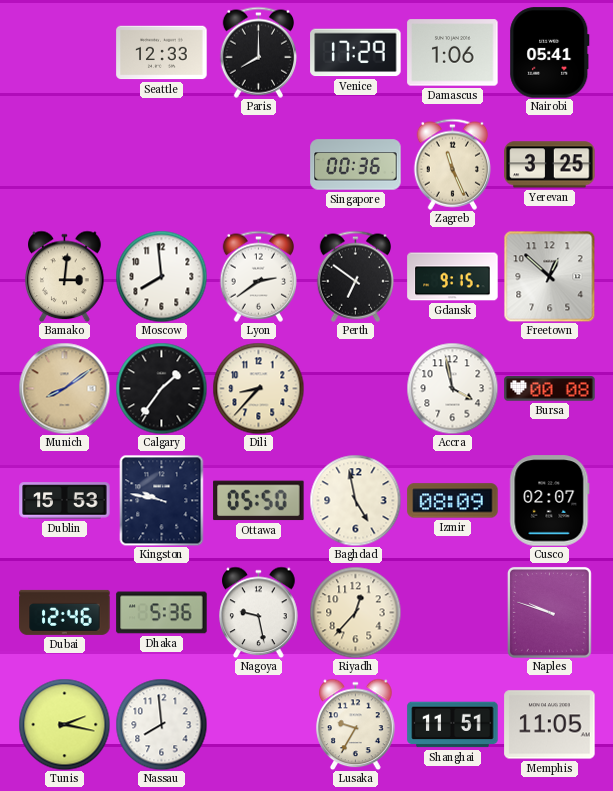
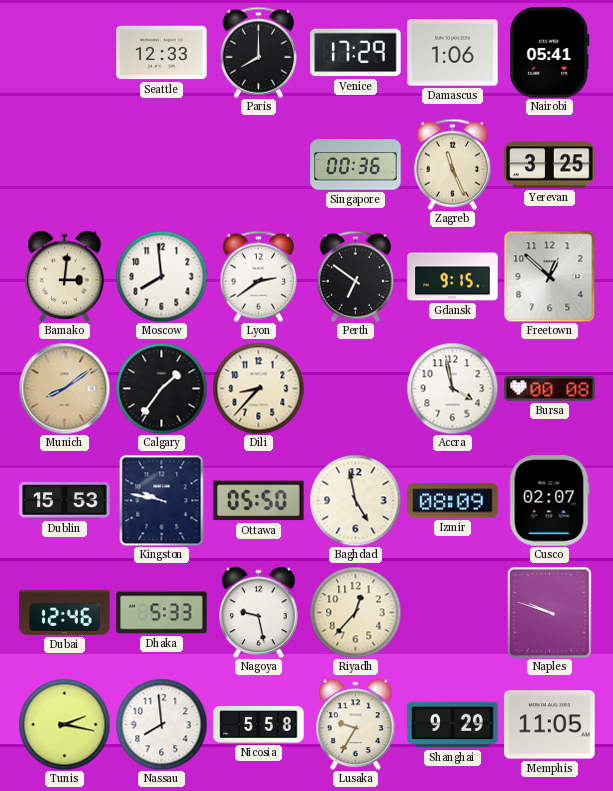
Dhaka: 5:36 -> 5:33 (162, 613)
Nicosia: none -> 5:58 (259, 724)
Shanghai: 11:51 -> 9:29 (453, 725)
